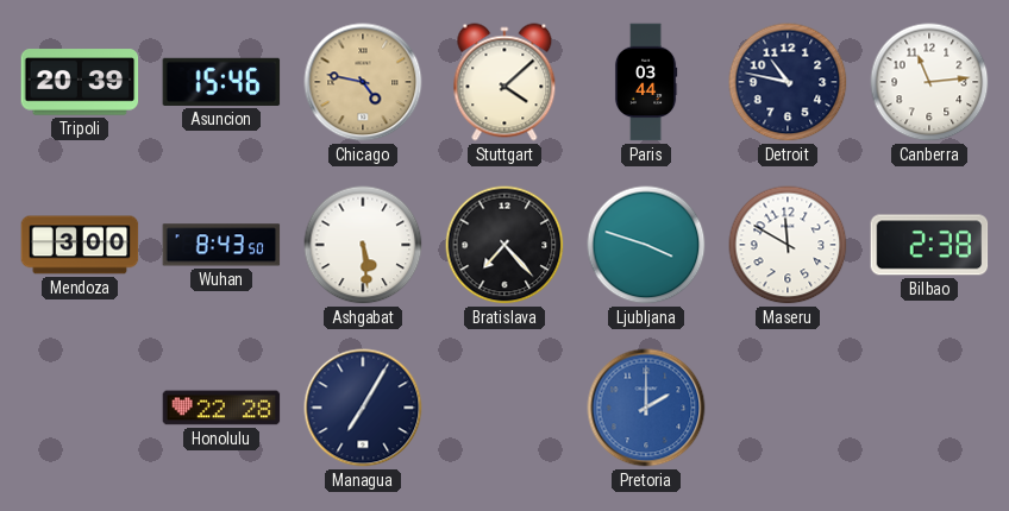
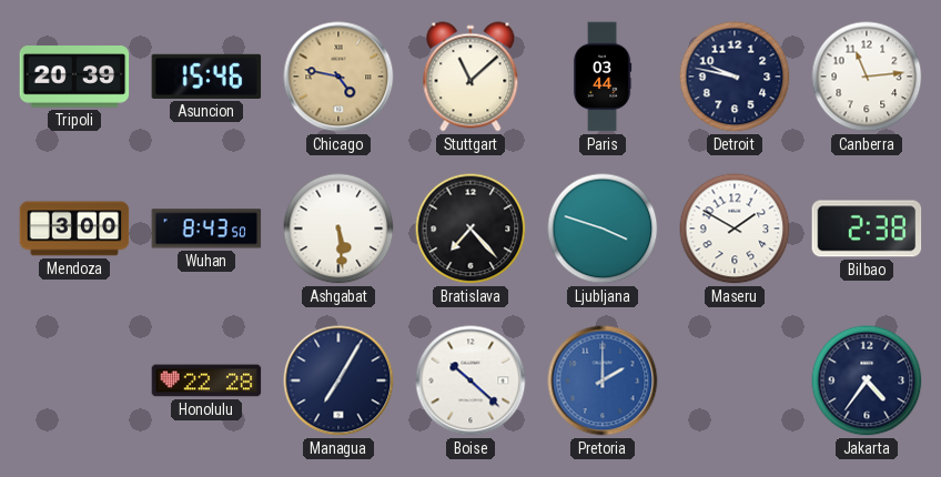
Stuttgart: 4:08 -> 11:08 (471, 77)
Detroit: 10:47 -> 9:47 (735, 77)
Maseru: 11:50 -> 1:50 (735, 229)
Boise: none -> 10:22 (471, 380)
Jakarta: none -> 4:36 (867, 380)
